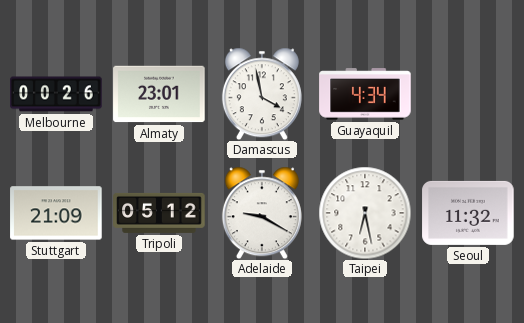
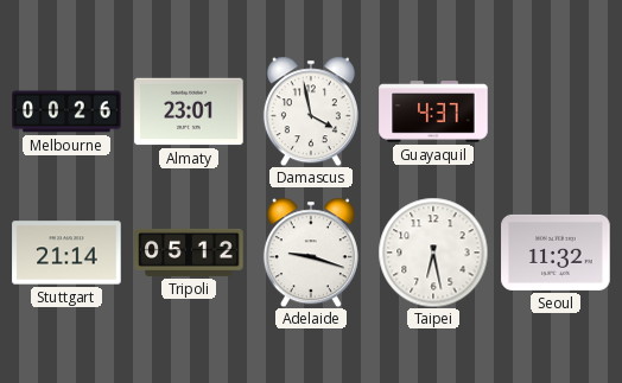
Guayaquil: 4:34 -> 4:37 (433, 111)
Stuttgart: 21:09 -> 21:14 (66, 253)
Adelaide: 9:20 -> 9:18 (311, 253)
